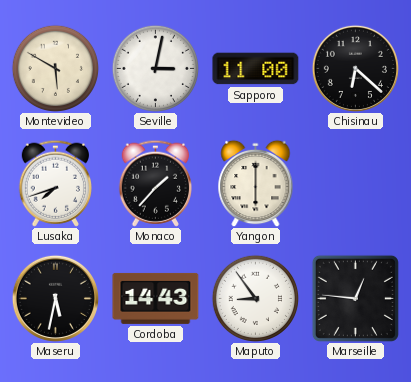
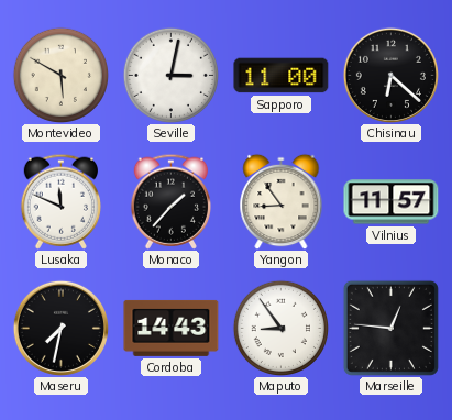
Lusaka: 7:42 -> 11:49 (60, 201)
Yangon: 6:00 -> 8:54 (282, 201)
Vilnius: none -> 11:57 (392, 202)
Maseru: 5:32 -> 7:32 (60, 328)
